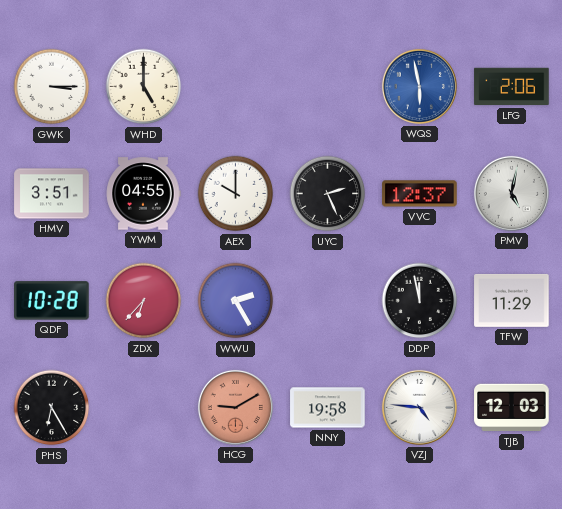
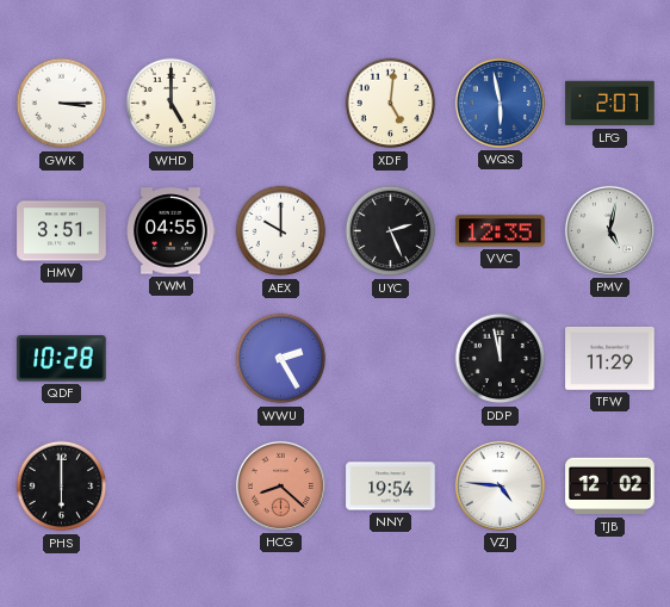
XDF: none -> 5:01 (391, 104)
LFG: 2:06 -> 2:07 (610, 104)
VVC: 12:37 -> 12:35 (501, 231)
ZDX: 6:37 -> none (144, 301)
PHS: 6:25 -> 6:00 (62, 487)
HCG: 9:10 -> 8:22 (280, 485)
NNY: 19:58 -> 19:54 (391, 487)
TJB: 12:03 -> 12:02 (610, 487)
